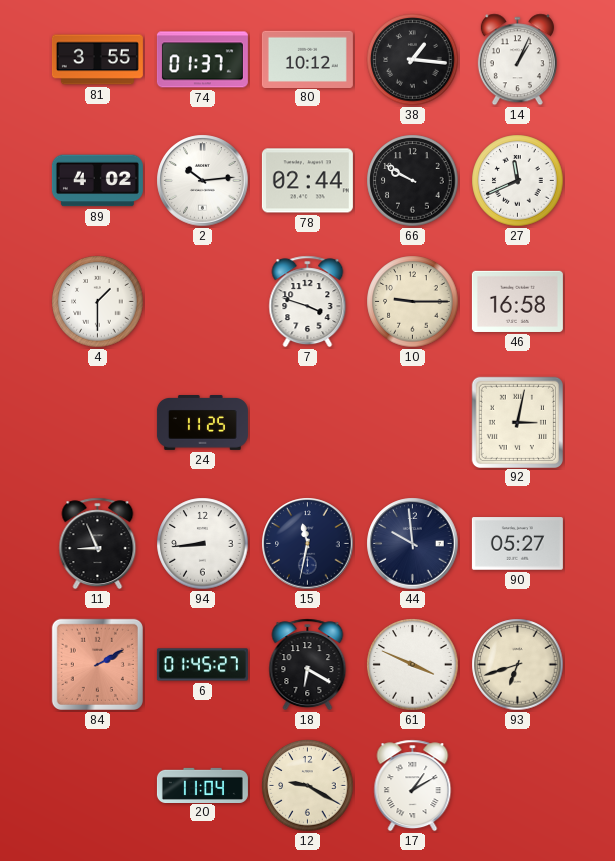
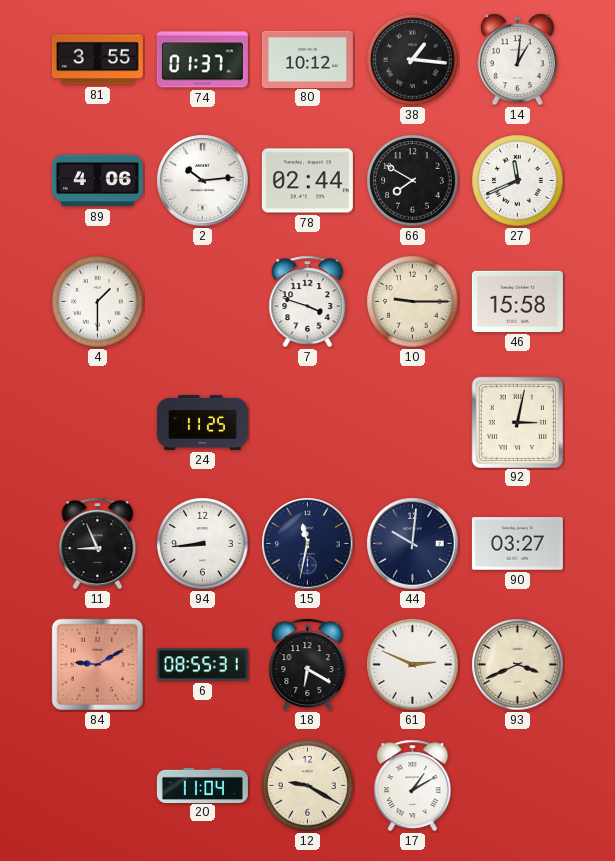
14: 1:04 -> 1:01 (517, 60)
89: 4:02 -> 4:06 (97, 181)
66: 9:50 -> 7:50 (413, 181)
46: 16:58 -> 15:58 (517, 301)
44: 9:59 -> 10:01 (413, 544)
90: 05:27 -> 03:27 (517, 544)
84: 2:10 -> 9:10 (97, 664)
6: 01:45 -> 08:55 (202, 665)
61: 3:49 -> 2:49 (413, 665)
93: 6:42 -> 3:41 (518, 665)
